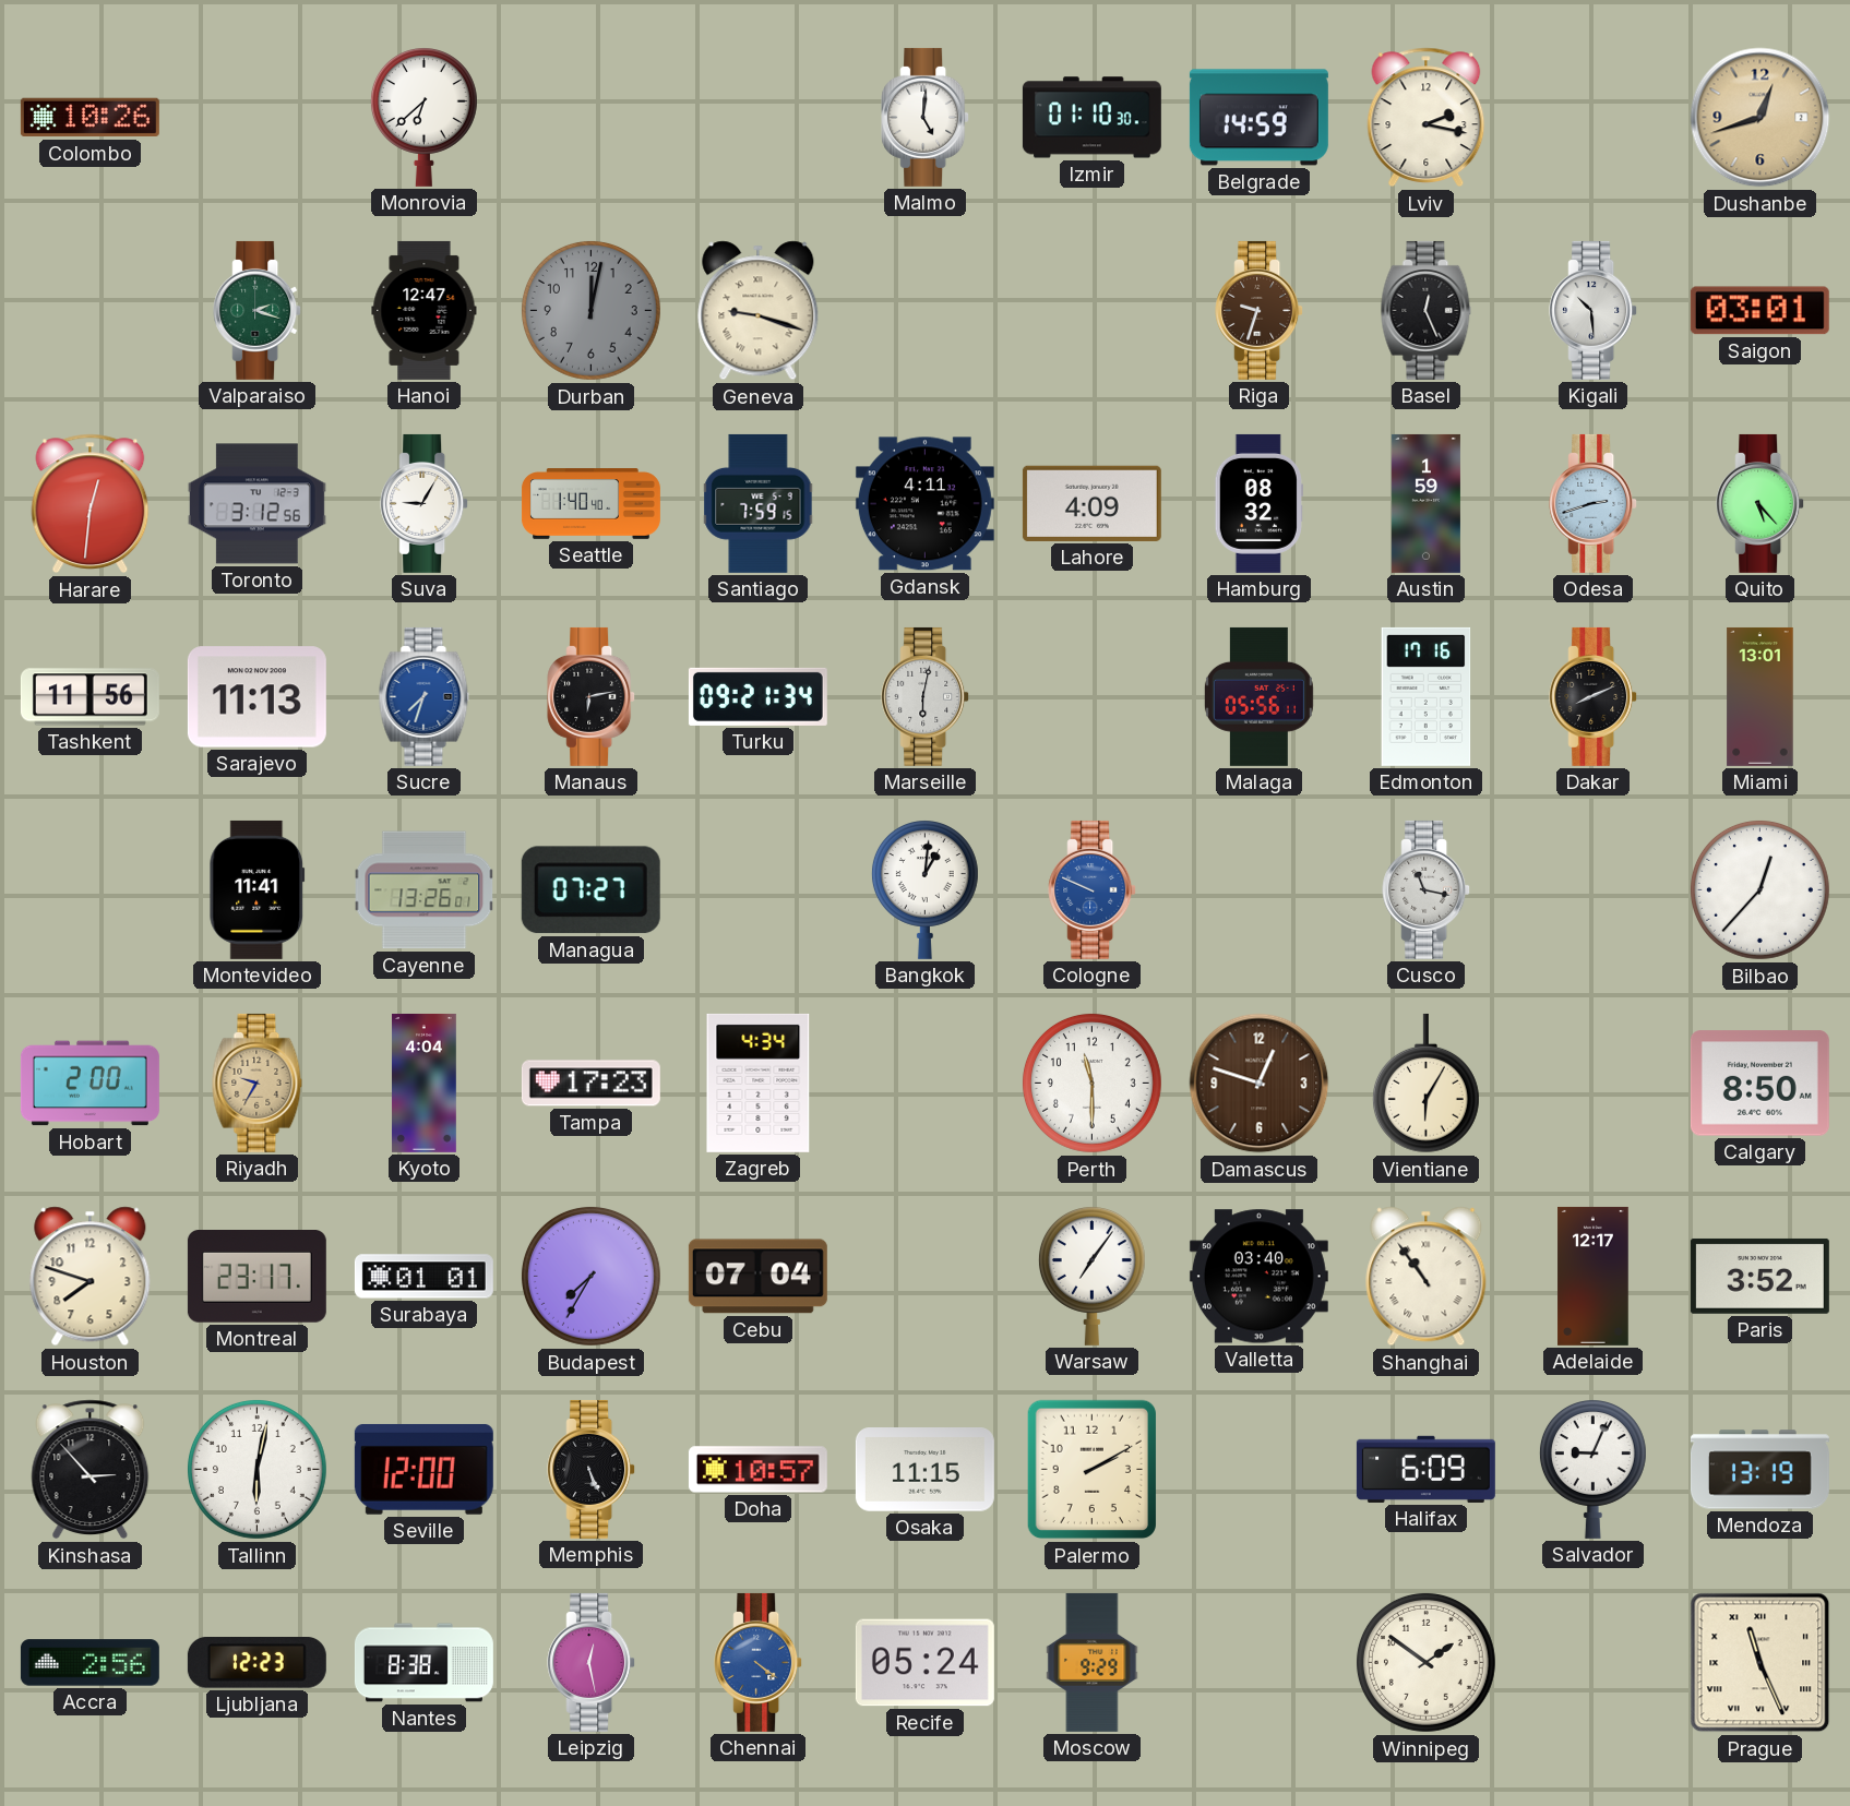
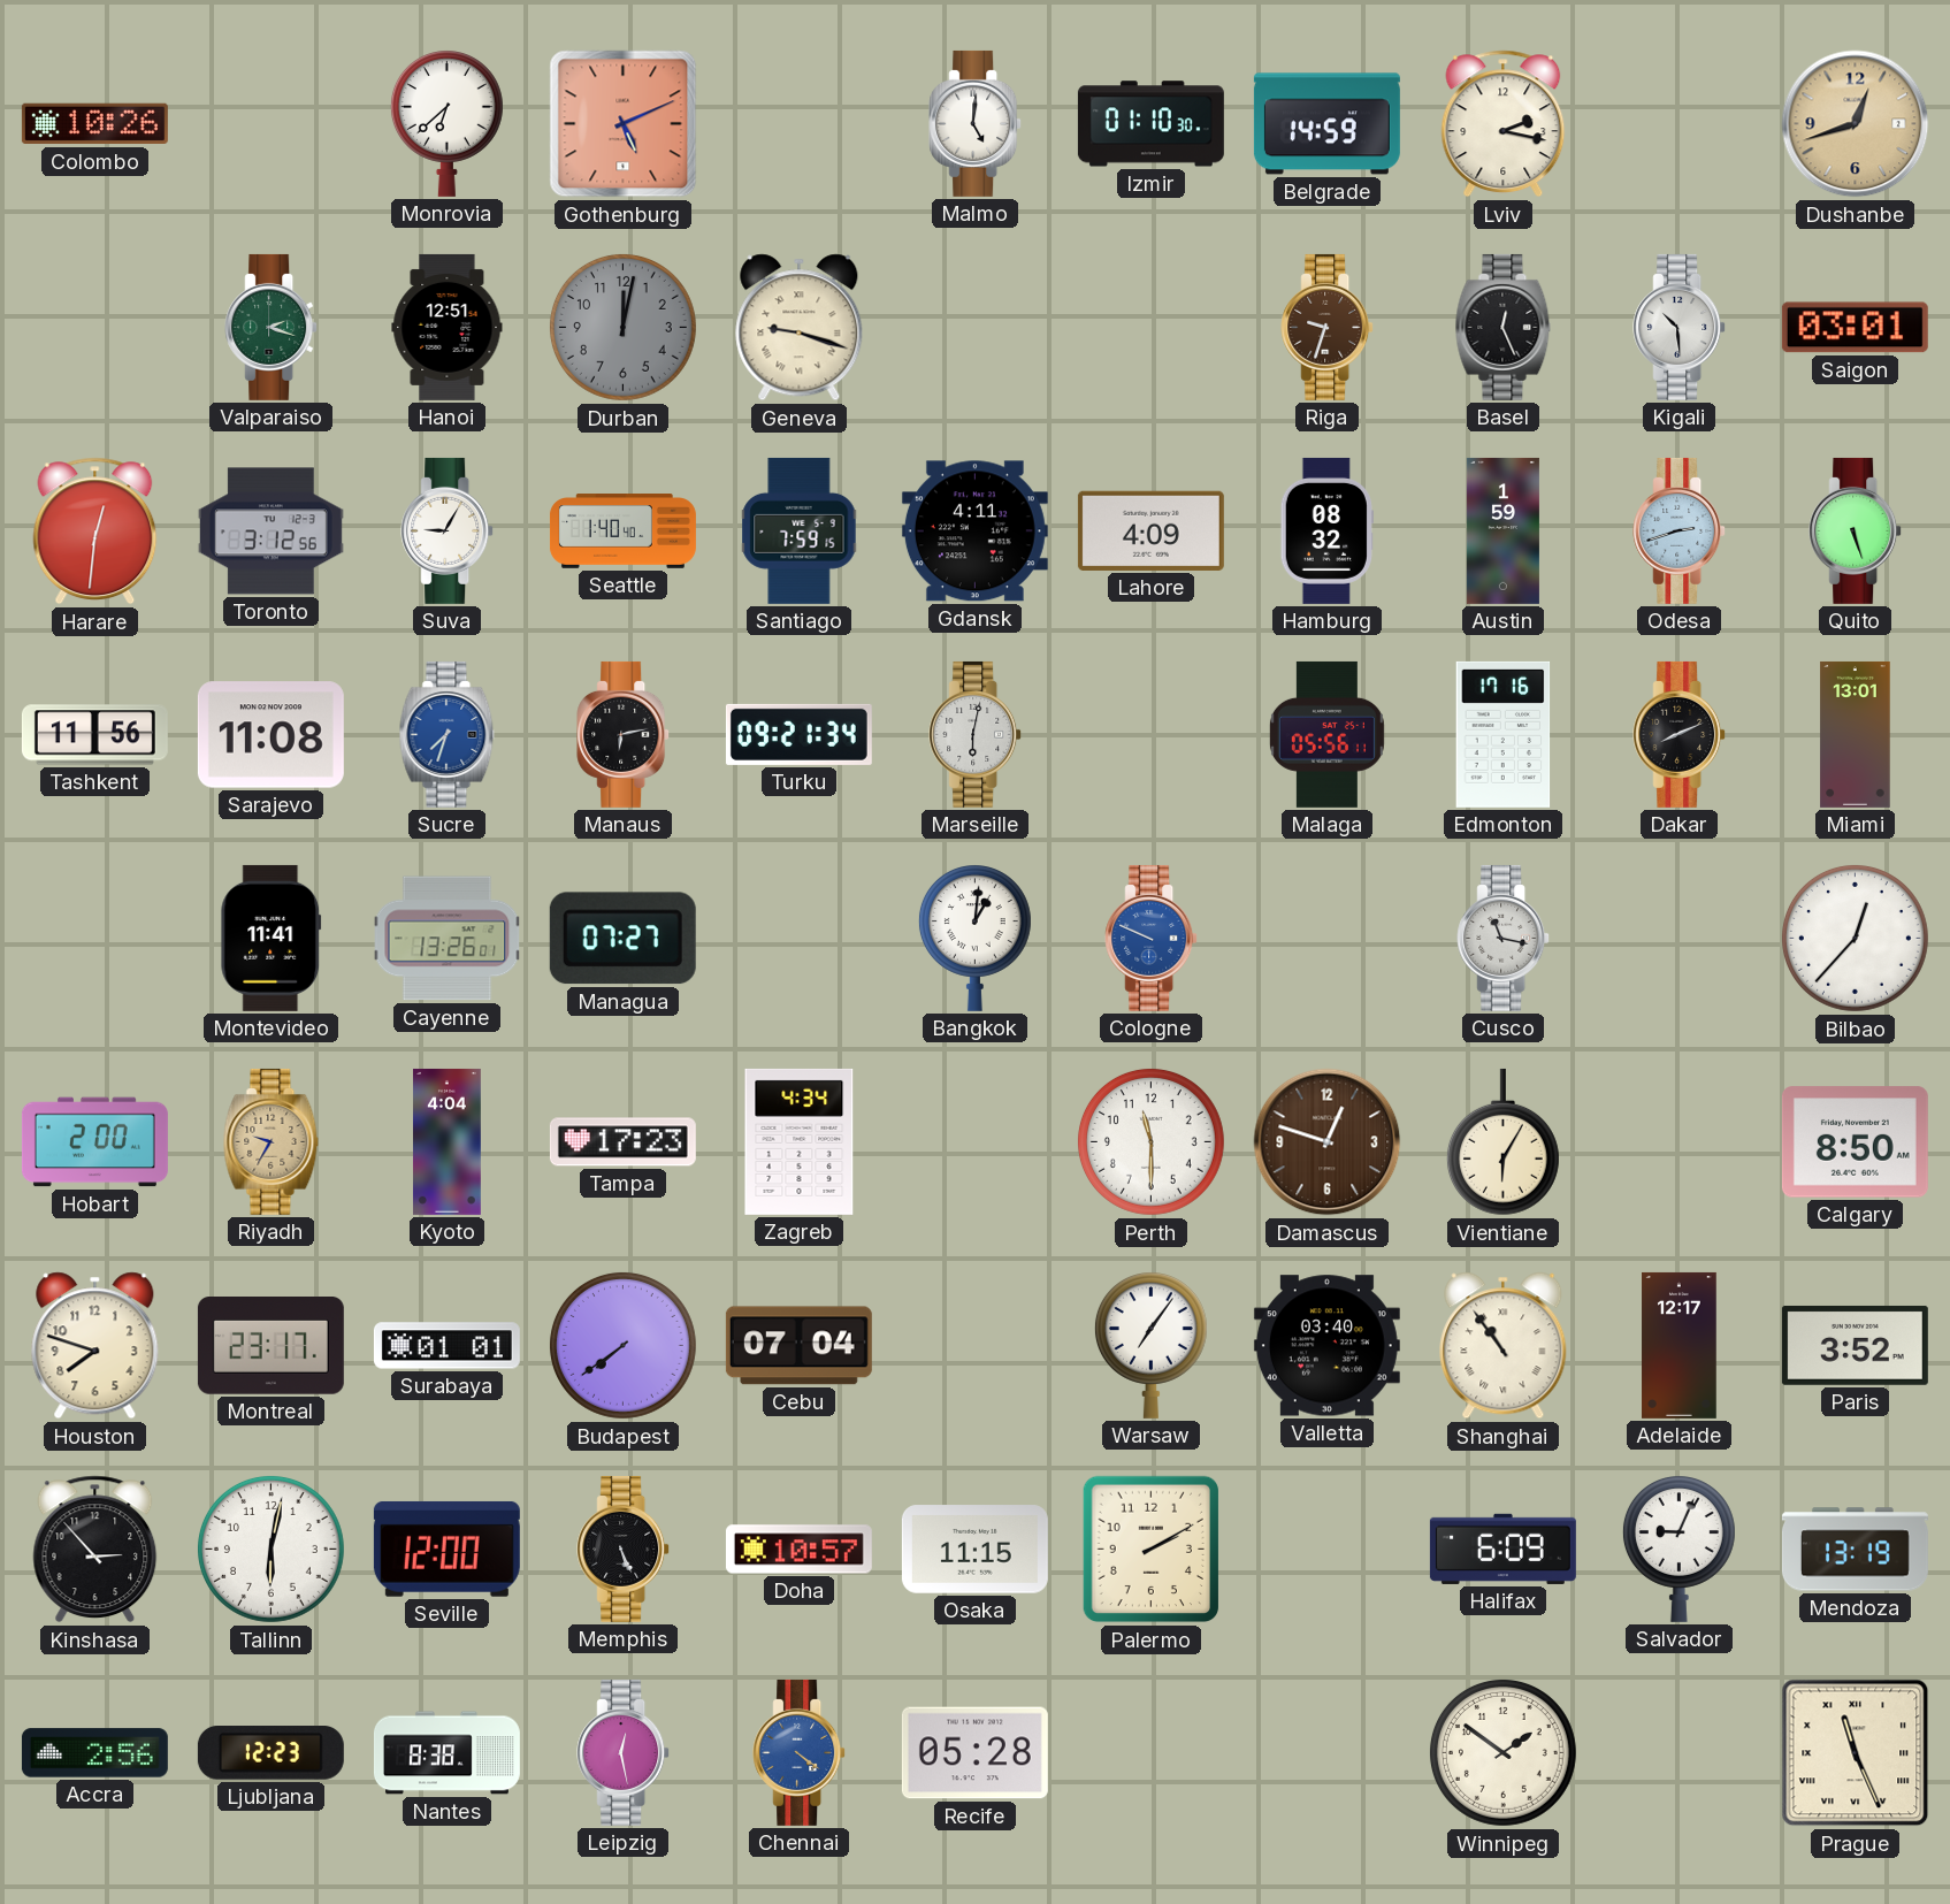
Gothenburg: none -> 5:11 (624, 124)
Hanoi: 12:47 -> 12:51 (448, 327)
Quito: 5:23 -> 5:27 (1856, 530)
Sarajevo: 11:13 -> 11:08 (270, 735)
Budapest: 7:35 -> 7:39 (622, 1345)
Recife: 05:24 -> 05:28 (974, 1753)
Moscow: 9:29 -> none (1093, 1662)
